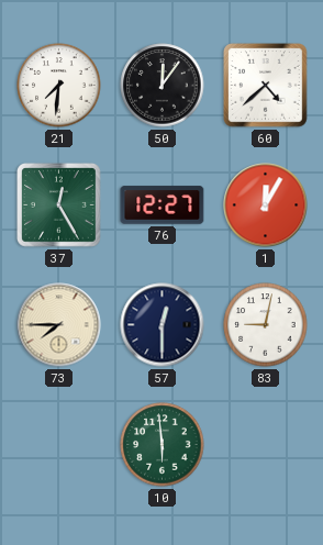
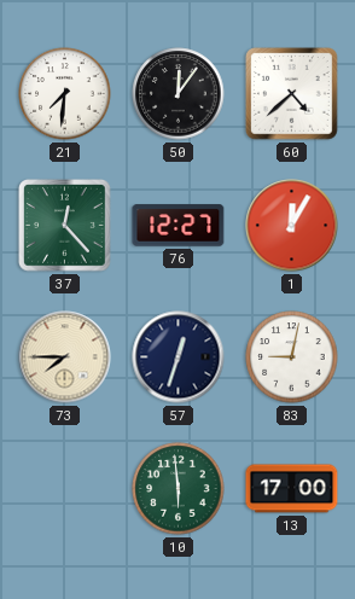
37: 12:25 -> 12:23 (65, 226)
57: 12:30 -> 12:33 (179, 357)
13: none -> 17:00 (292, 489)
